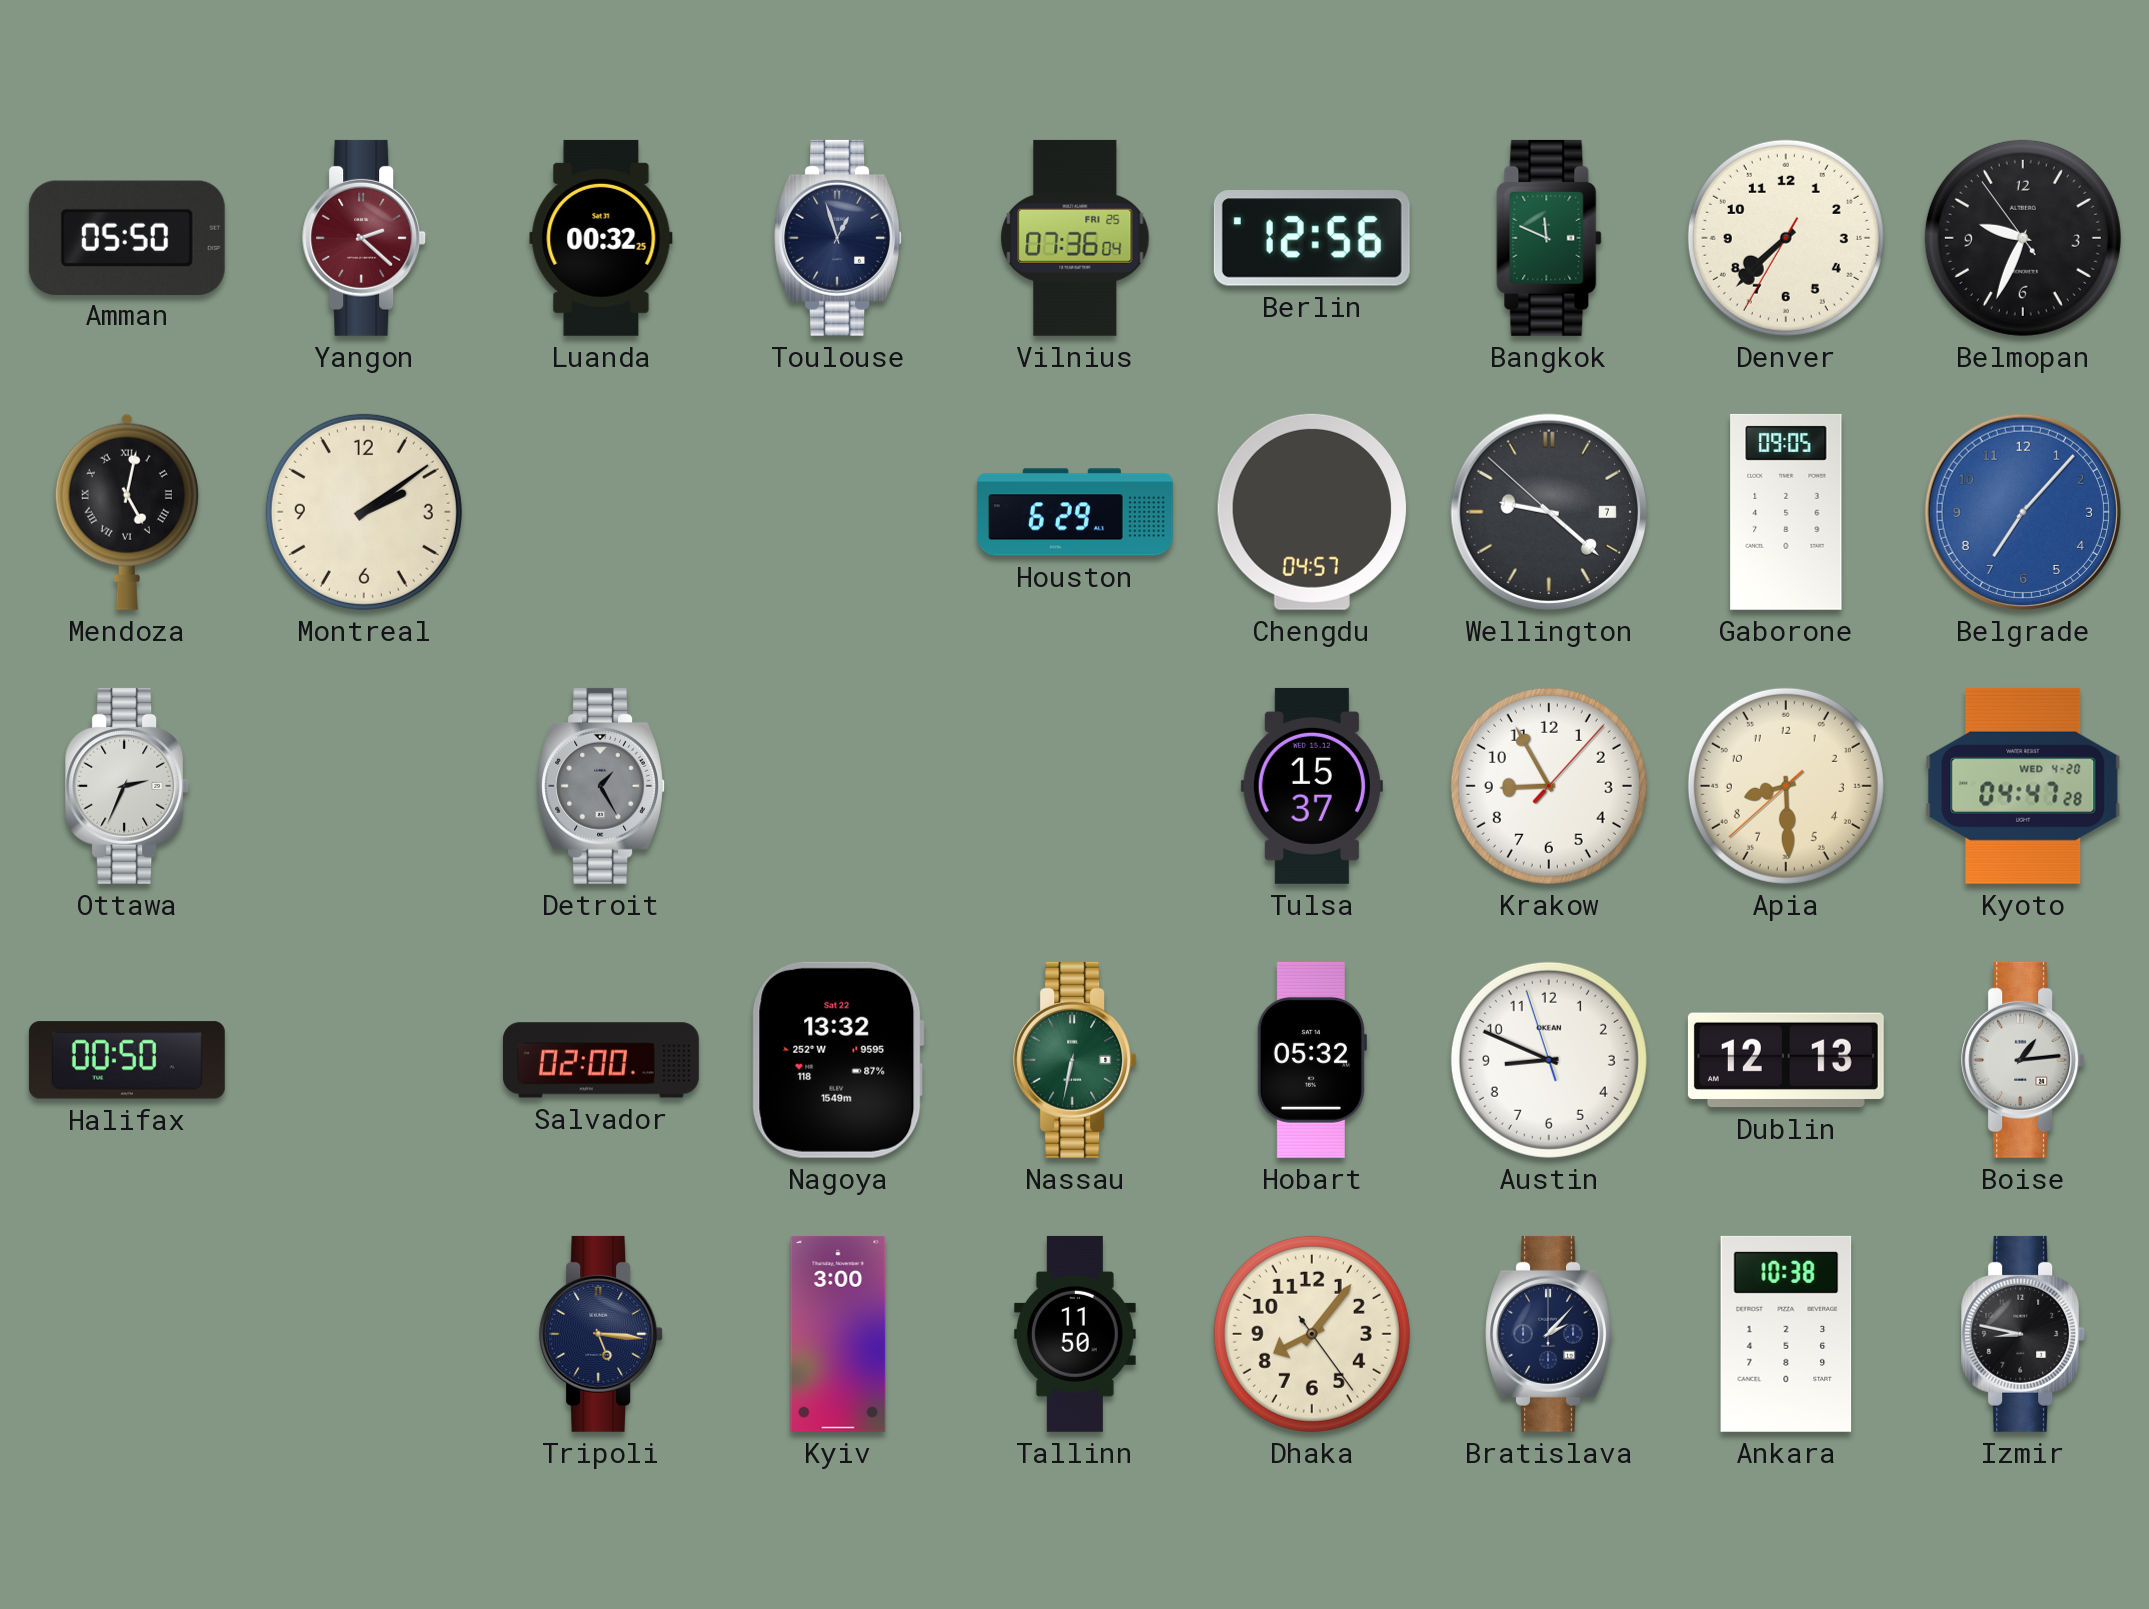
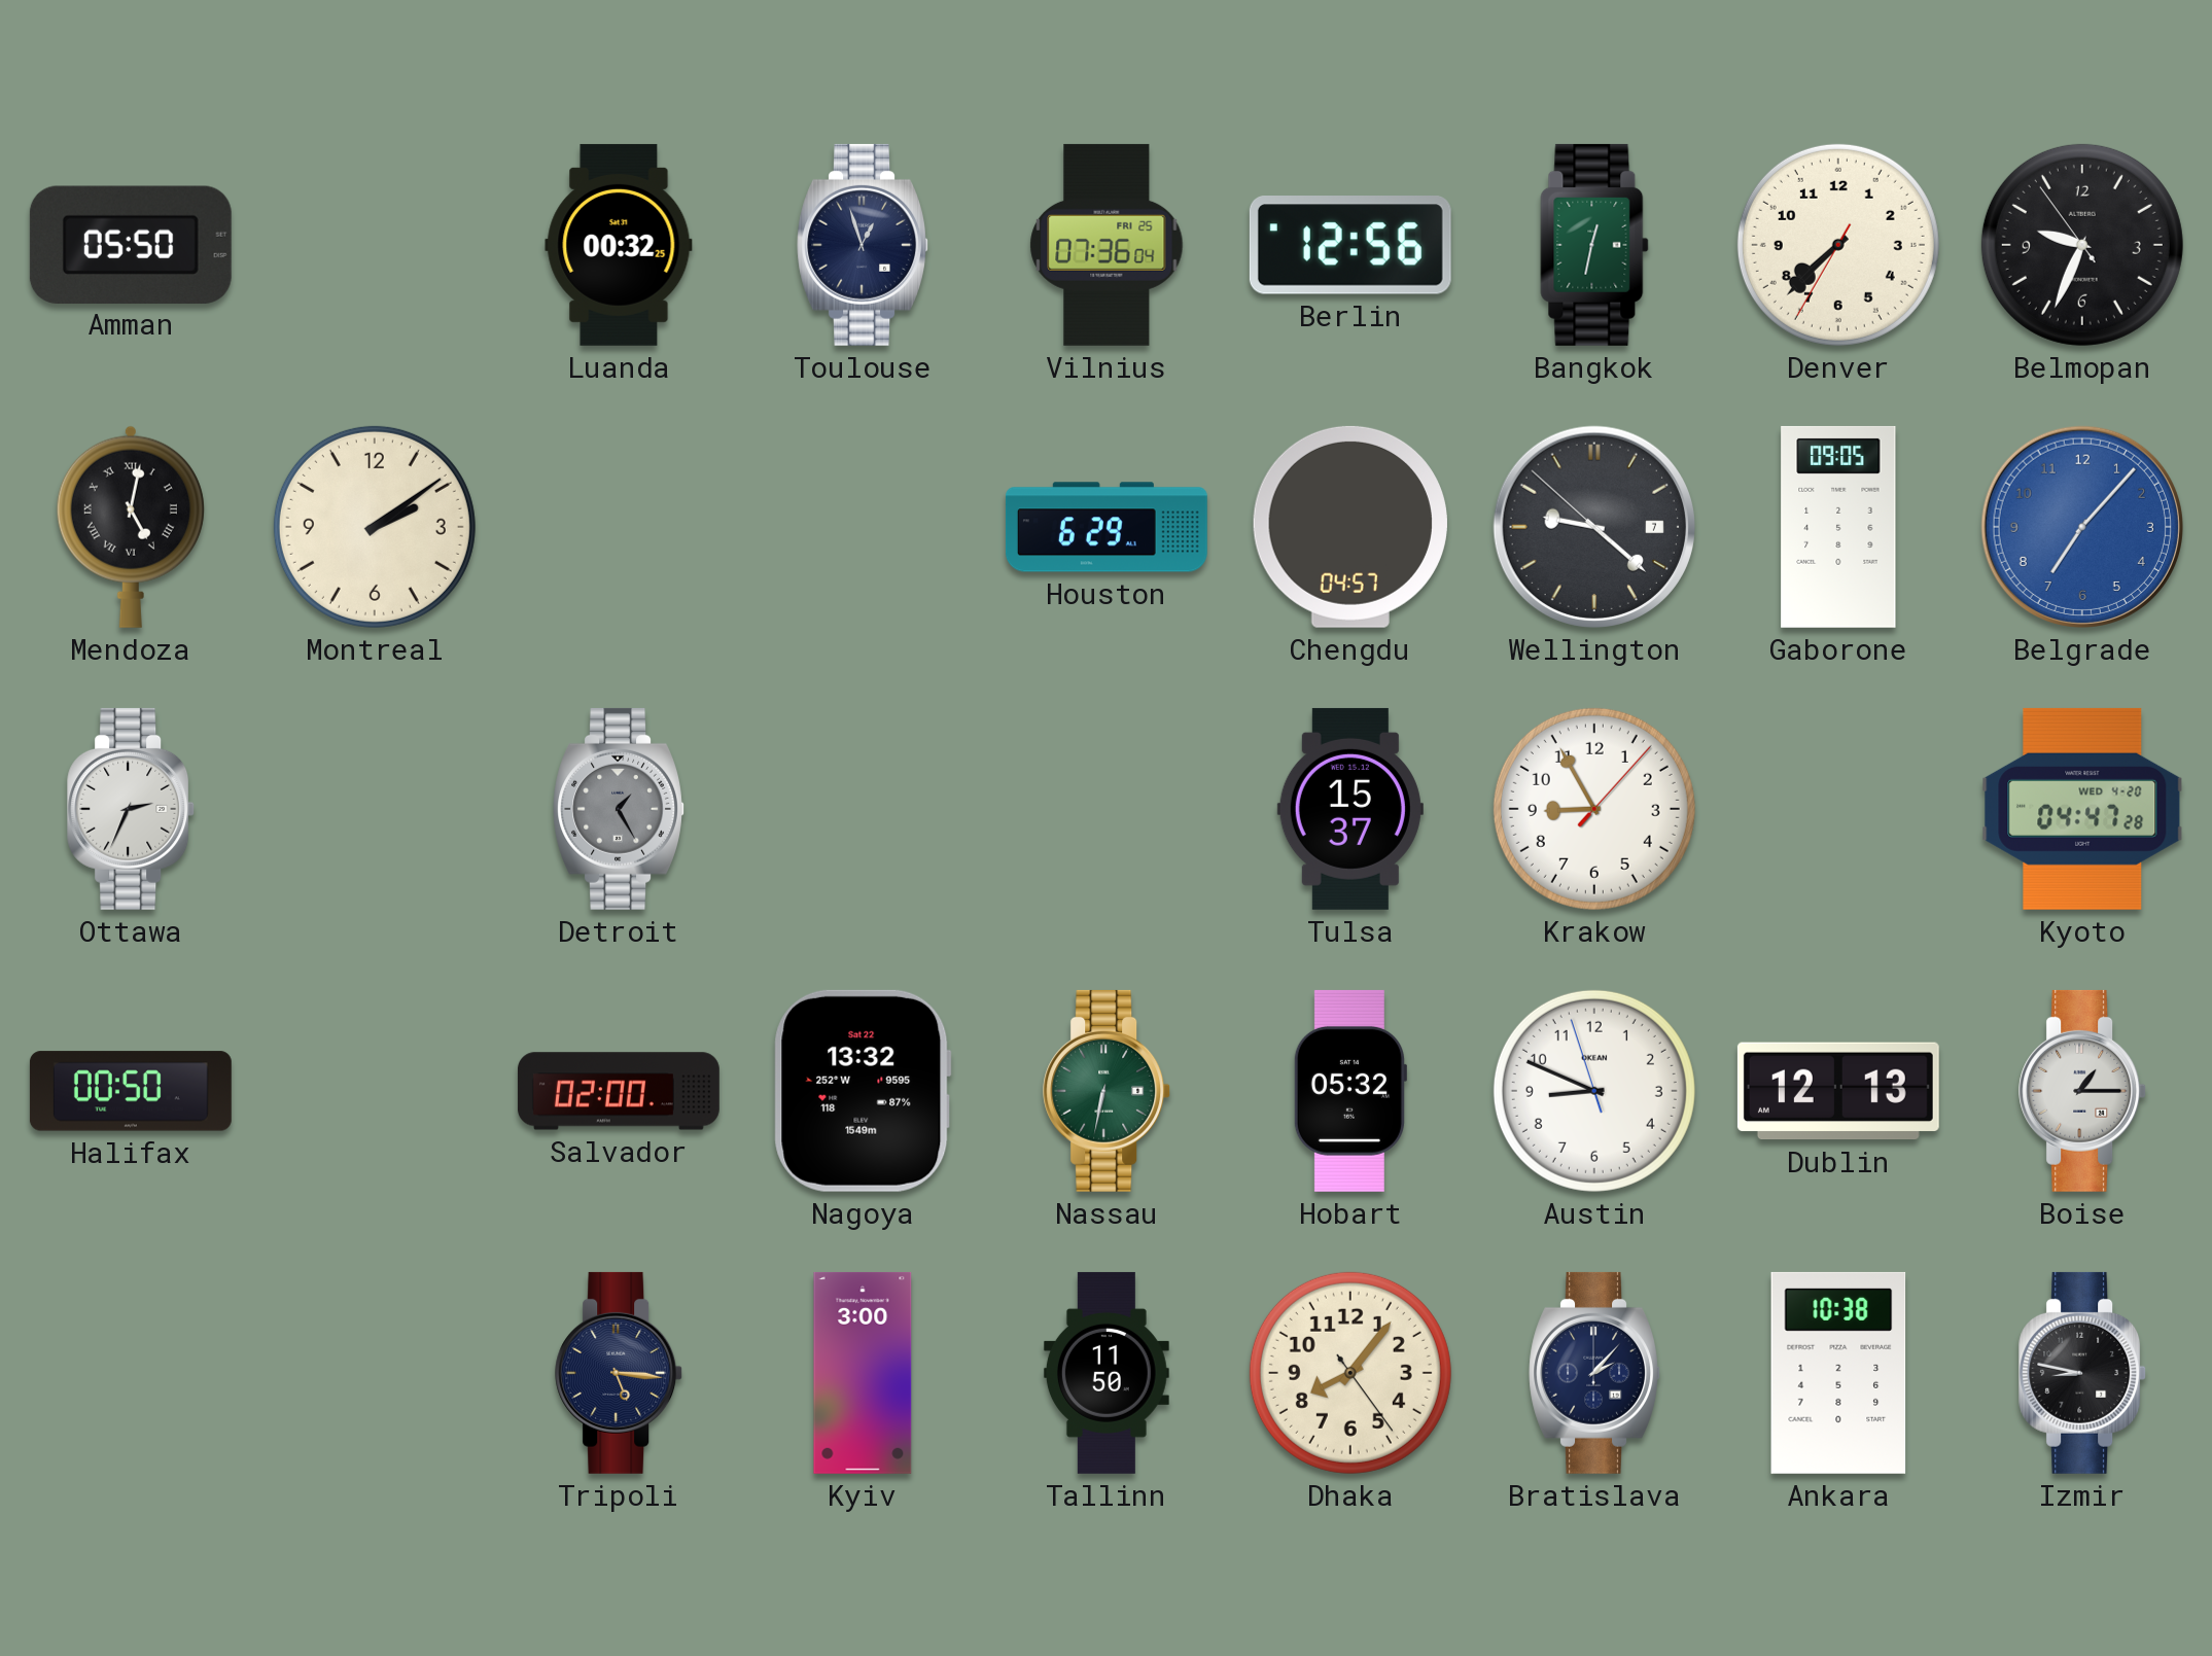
Yangon: 2:22 -> none (365, 238)
Bangkok: 11:49 -> 12:32 (1594, 245)
Apia: 8:29 -> none (1786, 786)
Boise: 1:14 -> 1:15 (2083, 1091)
